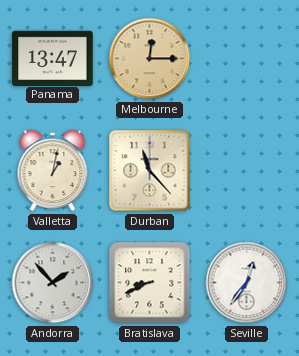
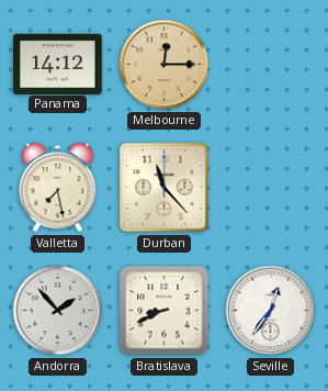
Panama: 13:47 -> 14:12 (58, 64)
Valletta: 1:02 -> 7:28 (58, 188)
